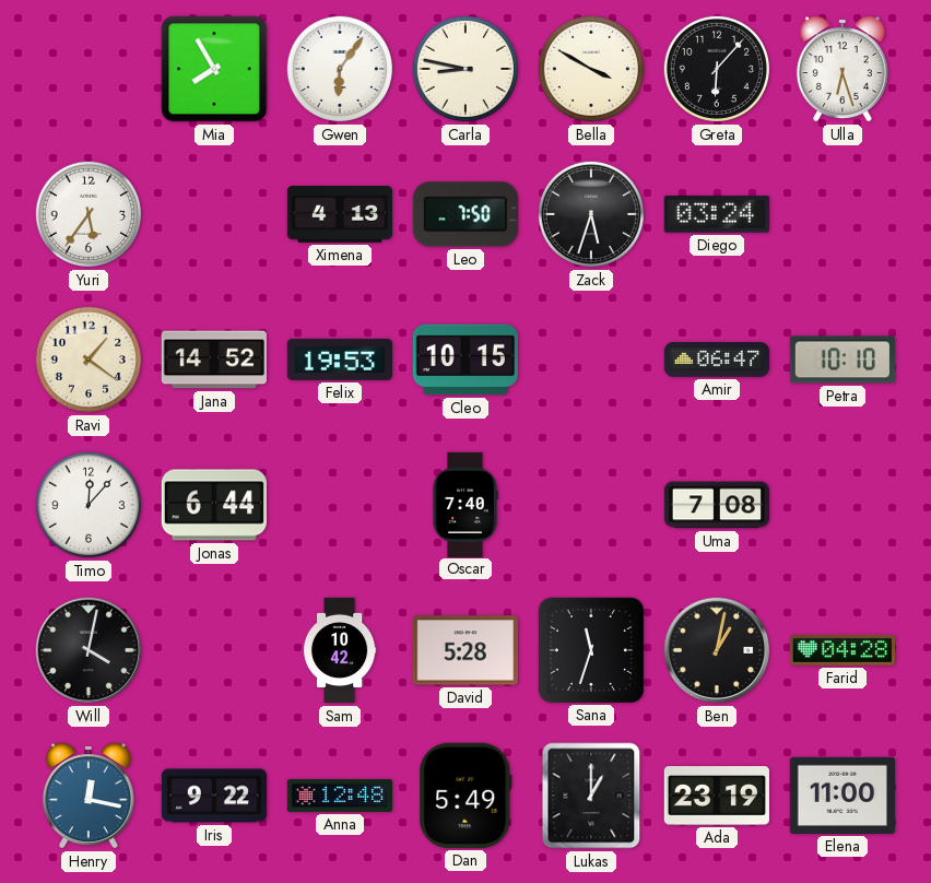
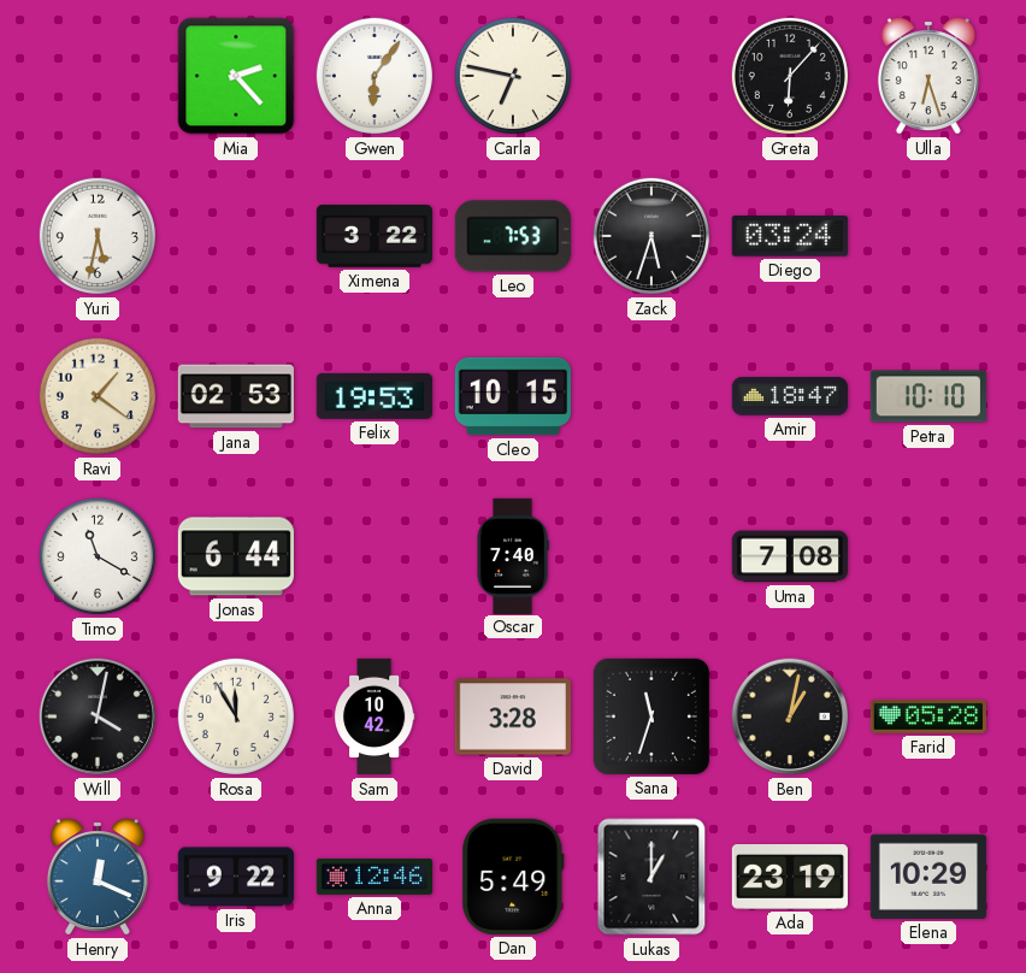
Mia: 7:55 -> 2:23 (236, 76)
Carla: 8:47 -> 6:47 (513, 76)
Bella: 3:50 -> none (591, 69)
Yuri: 5:36 -> 5:32 (98, 236)
Ximena: 4:13 -> 3:22 (373, 237)
Leo: 7:50 -> 7:53 (513, 236)
Jana: 14:52 -> 02:53 (236, 396)
Amir: 06:47 -> 18:47 (790, 397)
Timo: 12:07 -> 11:20 (98, 556)
Rosa: none -> 11:55 (236, 717)
David: 5:28 -> 3:28 (513, 717)
Farid: 04:28 -> 05:28 (927, 718)
Henry: 12:17 -> 12:19 (98, 877)
Anna: 12:48 -> 12:46 (373, 877)
Elena: 11:00 -> 10:29 (928, 877)
